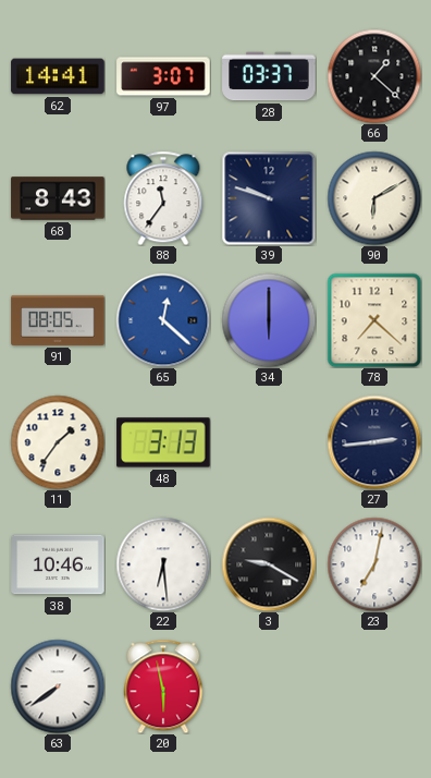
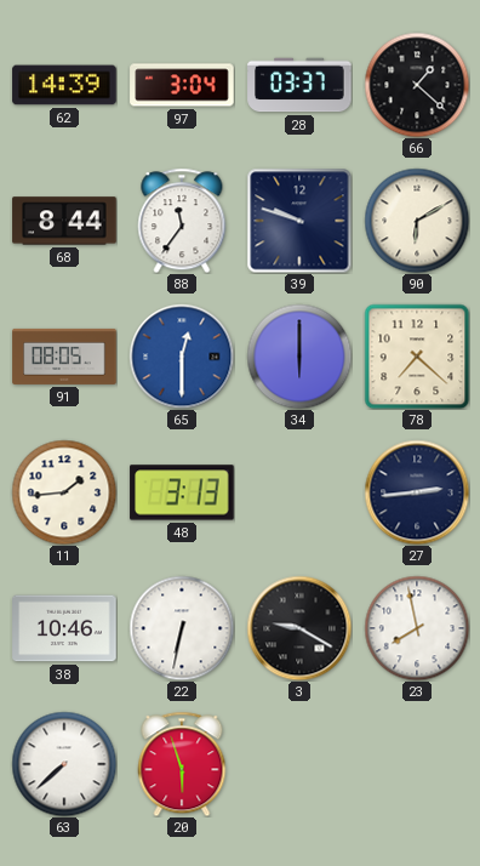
62: 14:41 -> 14:39 (64, 85)
97: 3:07 -> 3:04 (182, 85)
68: 8:43 -> 8:44 (64, 221)
65: 12:22 -> 12:30 (182, 357)
11: 1:36 -> 1:44 (64, 492)
22: 6:29 -> 6:32 (182, 628)
23: 7:02 -> 7:58 (417, 628)
63: 7:39 -> 7:38 (64, 764)
20: 5:58 -> 5:57 (182, 764)
